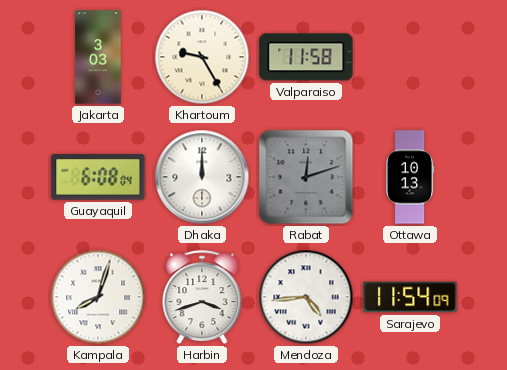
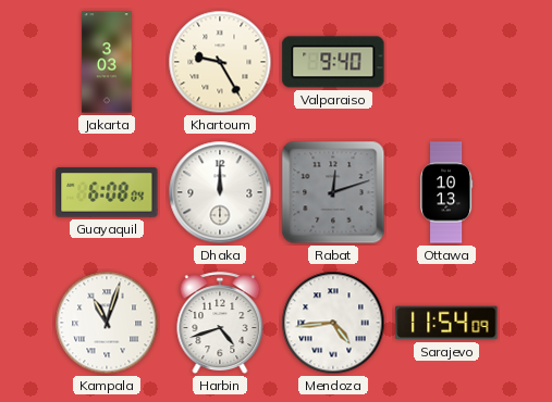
Valparaiso: 11:58 -> 9:40 (333, 62)
Kampala: 8:03 -> 11:03 (107, 323)
Harbin: 3:42 -> 4:42 (220, 324)
